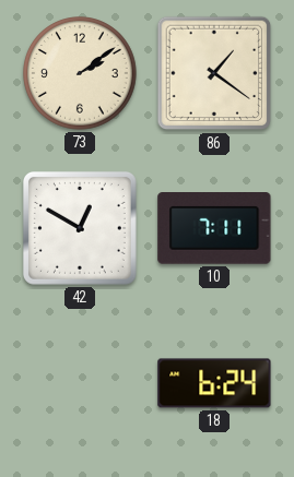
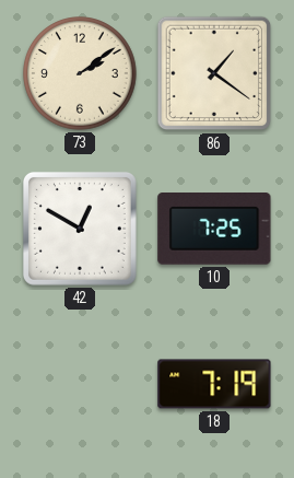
10: 7:11 -> 7:25 (214, 230)
18: 6:24 -> 7:19 (214, 384)
